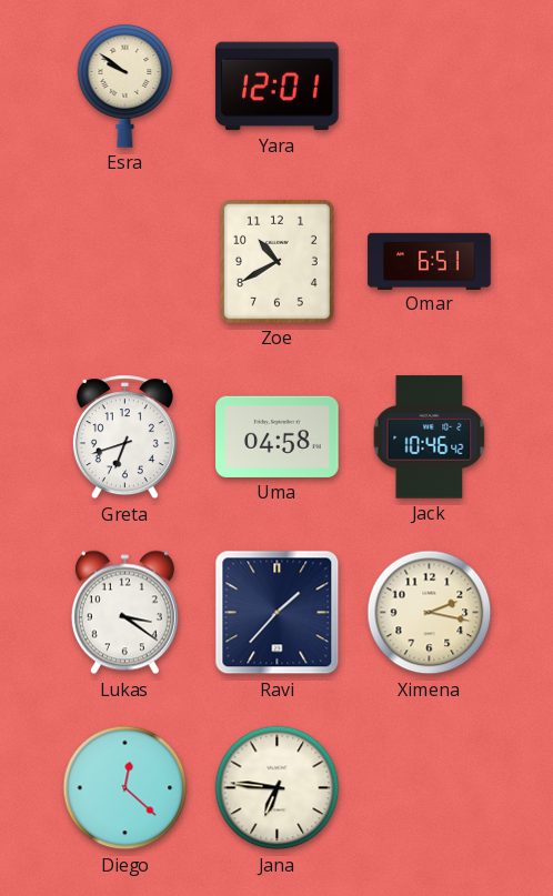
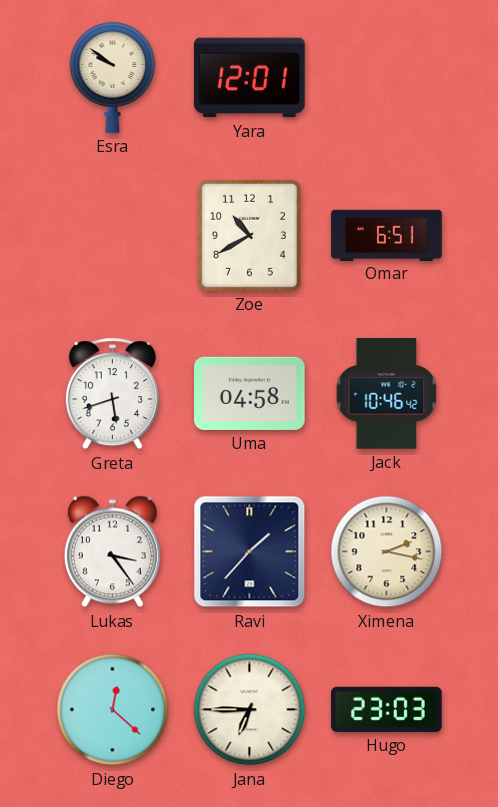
Greta: 6:42 -> 5:42 (112, 394)
Lukas: 3:21 -> 3:24 (112, 552)
Jana: 6:46 -> 6:45 (250, 710)
Hugo: none -> 23:03 (387, 709)
